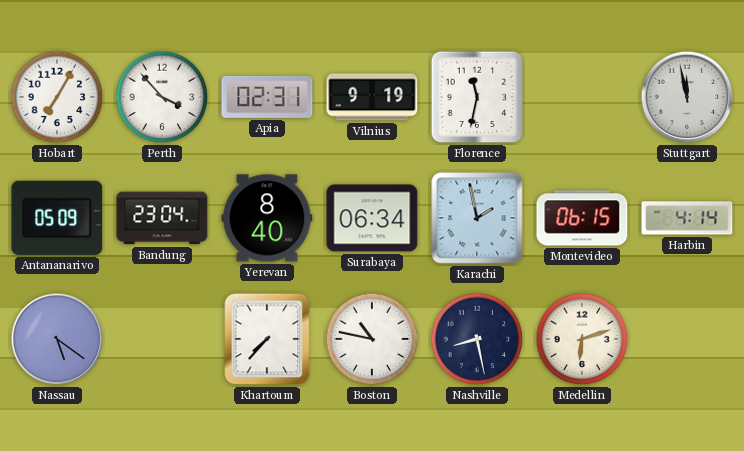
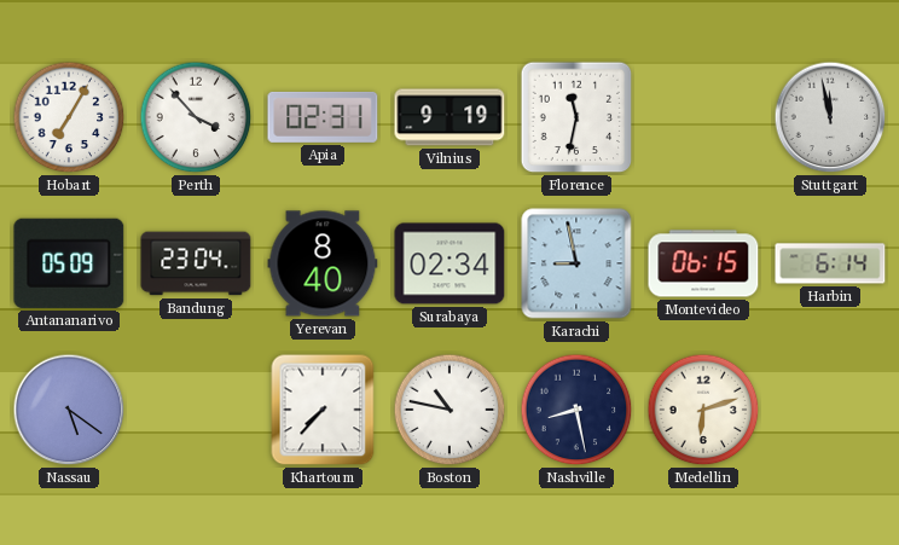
Surabaya: 06:34 -> 02:34 (449, 263)
Karachi: 1:58 -> 8:58 (576, 263)
Harbin: 4:14 -> 6:14 (830, 263)
